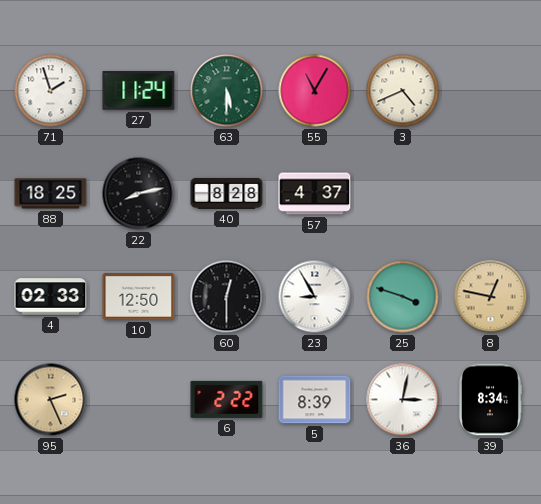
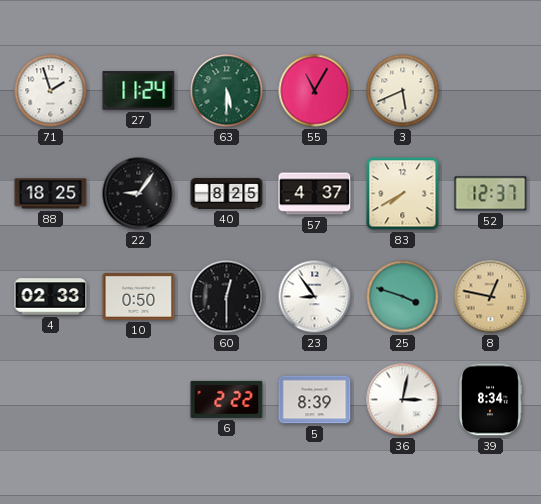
3: 4:41 -> 5:41 (403, 91)
22: 8:13 -> 9:06 (139, 194)
40: 8:28 -> 8:25 (227, 193)
83: none -> 7:40 (403, 194)
52: none -> 12:37 (491, 194)
10: 12:50 -> 0:50 (139, 297)
23: 8:55 -> 8:54 (315, 297)
95: 2:26 -> none (51, 400)
